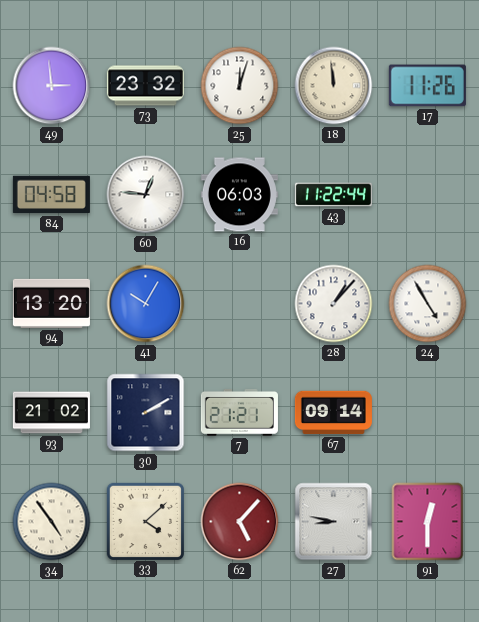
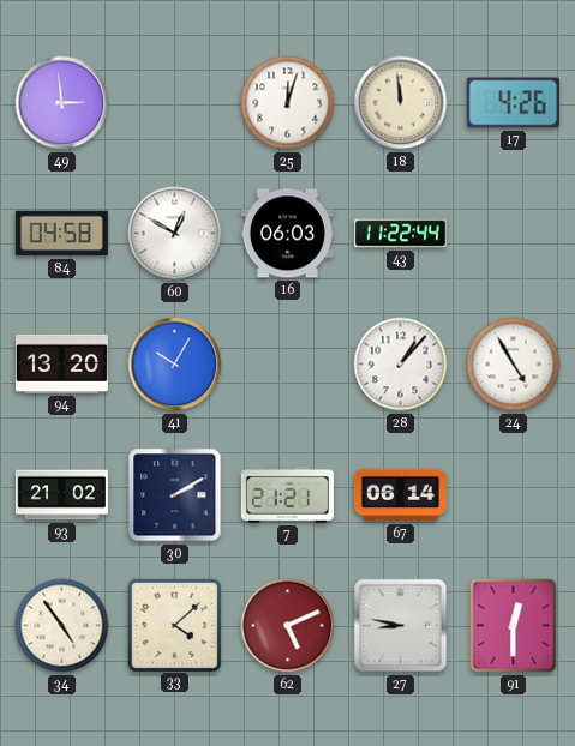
73: 23:32 -> none (145, 86)
17: 11:26 -> 4:26 (513, 103)
60: 12:46 -> 12:50 (175, 234)
67: 09:14 -> 06:14 (400, 495)
62: 5:07 -> 5:11 (288, 626)
